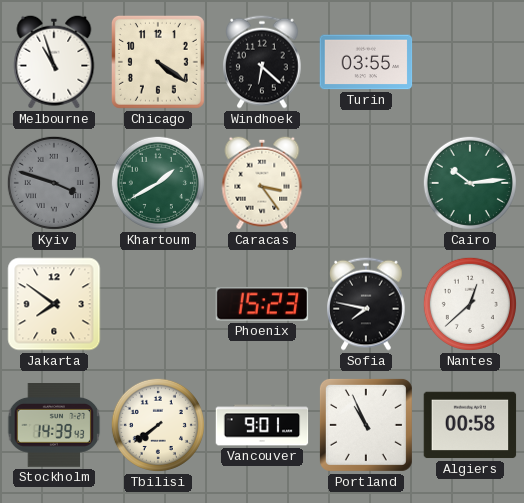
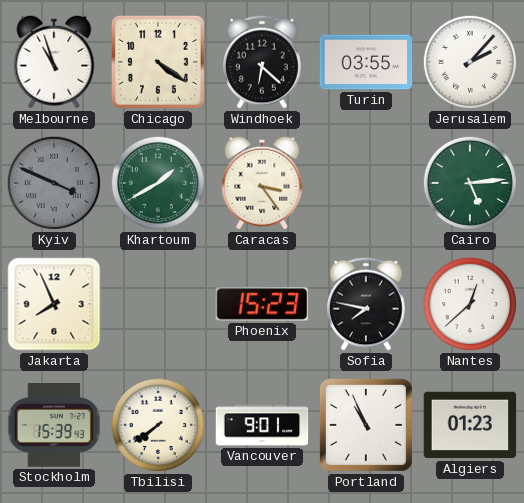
Jerusalem: none -> 2:07 (470, 62)
Kyiv: 3:48 -> 3:49 (54, 183)
Cairo: 10:14 -> 5:14 (470, 183)
Jakarta: 7:51 -> 7:56 (54, 304)
Stockholm: 14:39 -> 15:39 (54, 426)
Algiers: 00:58 -> 01:23 (470, 425)
